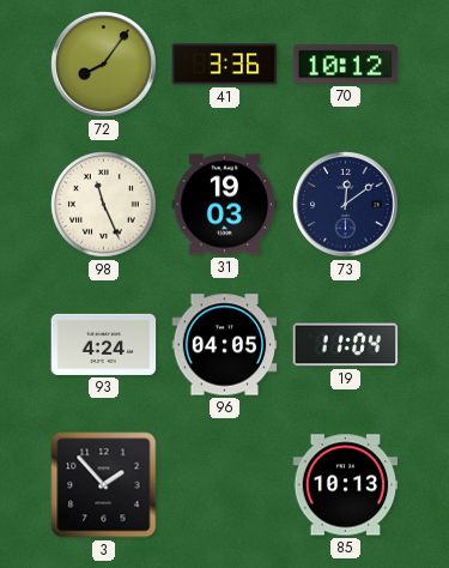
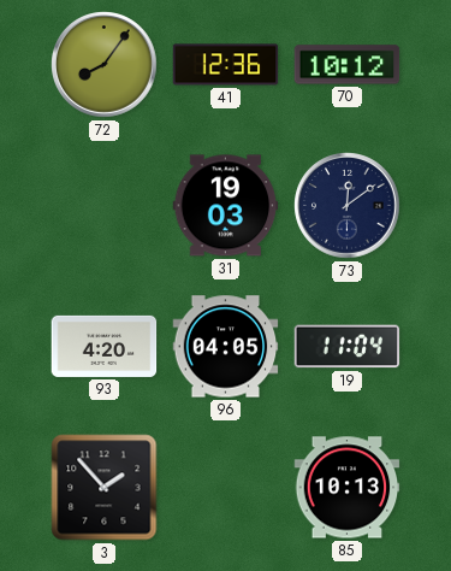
41: 3:36 -> 12:36 (226, 65)
98: 11:26 -> none (104, 205)
93: 4:24 -> 4:20 (105, 346)
